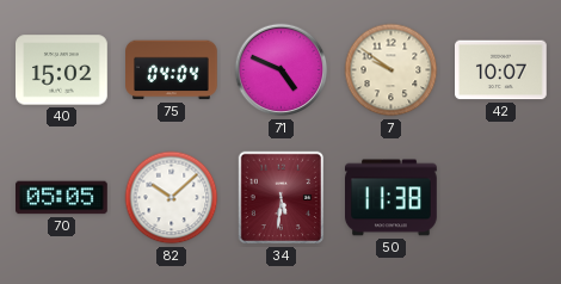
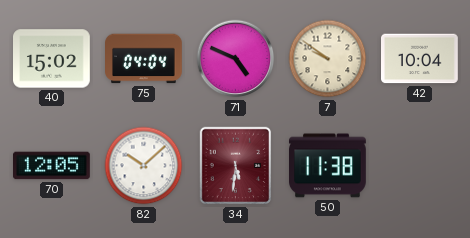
42: 10:07 -> 10:04 (420, 59)
70: 05:05 -> 12:05 (52, 166)
